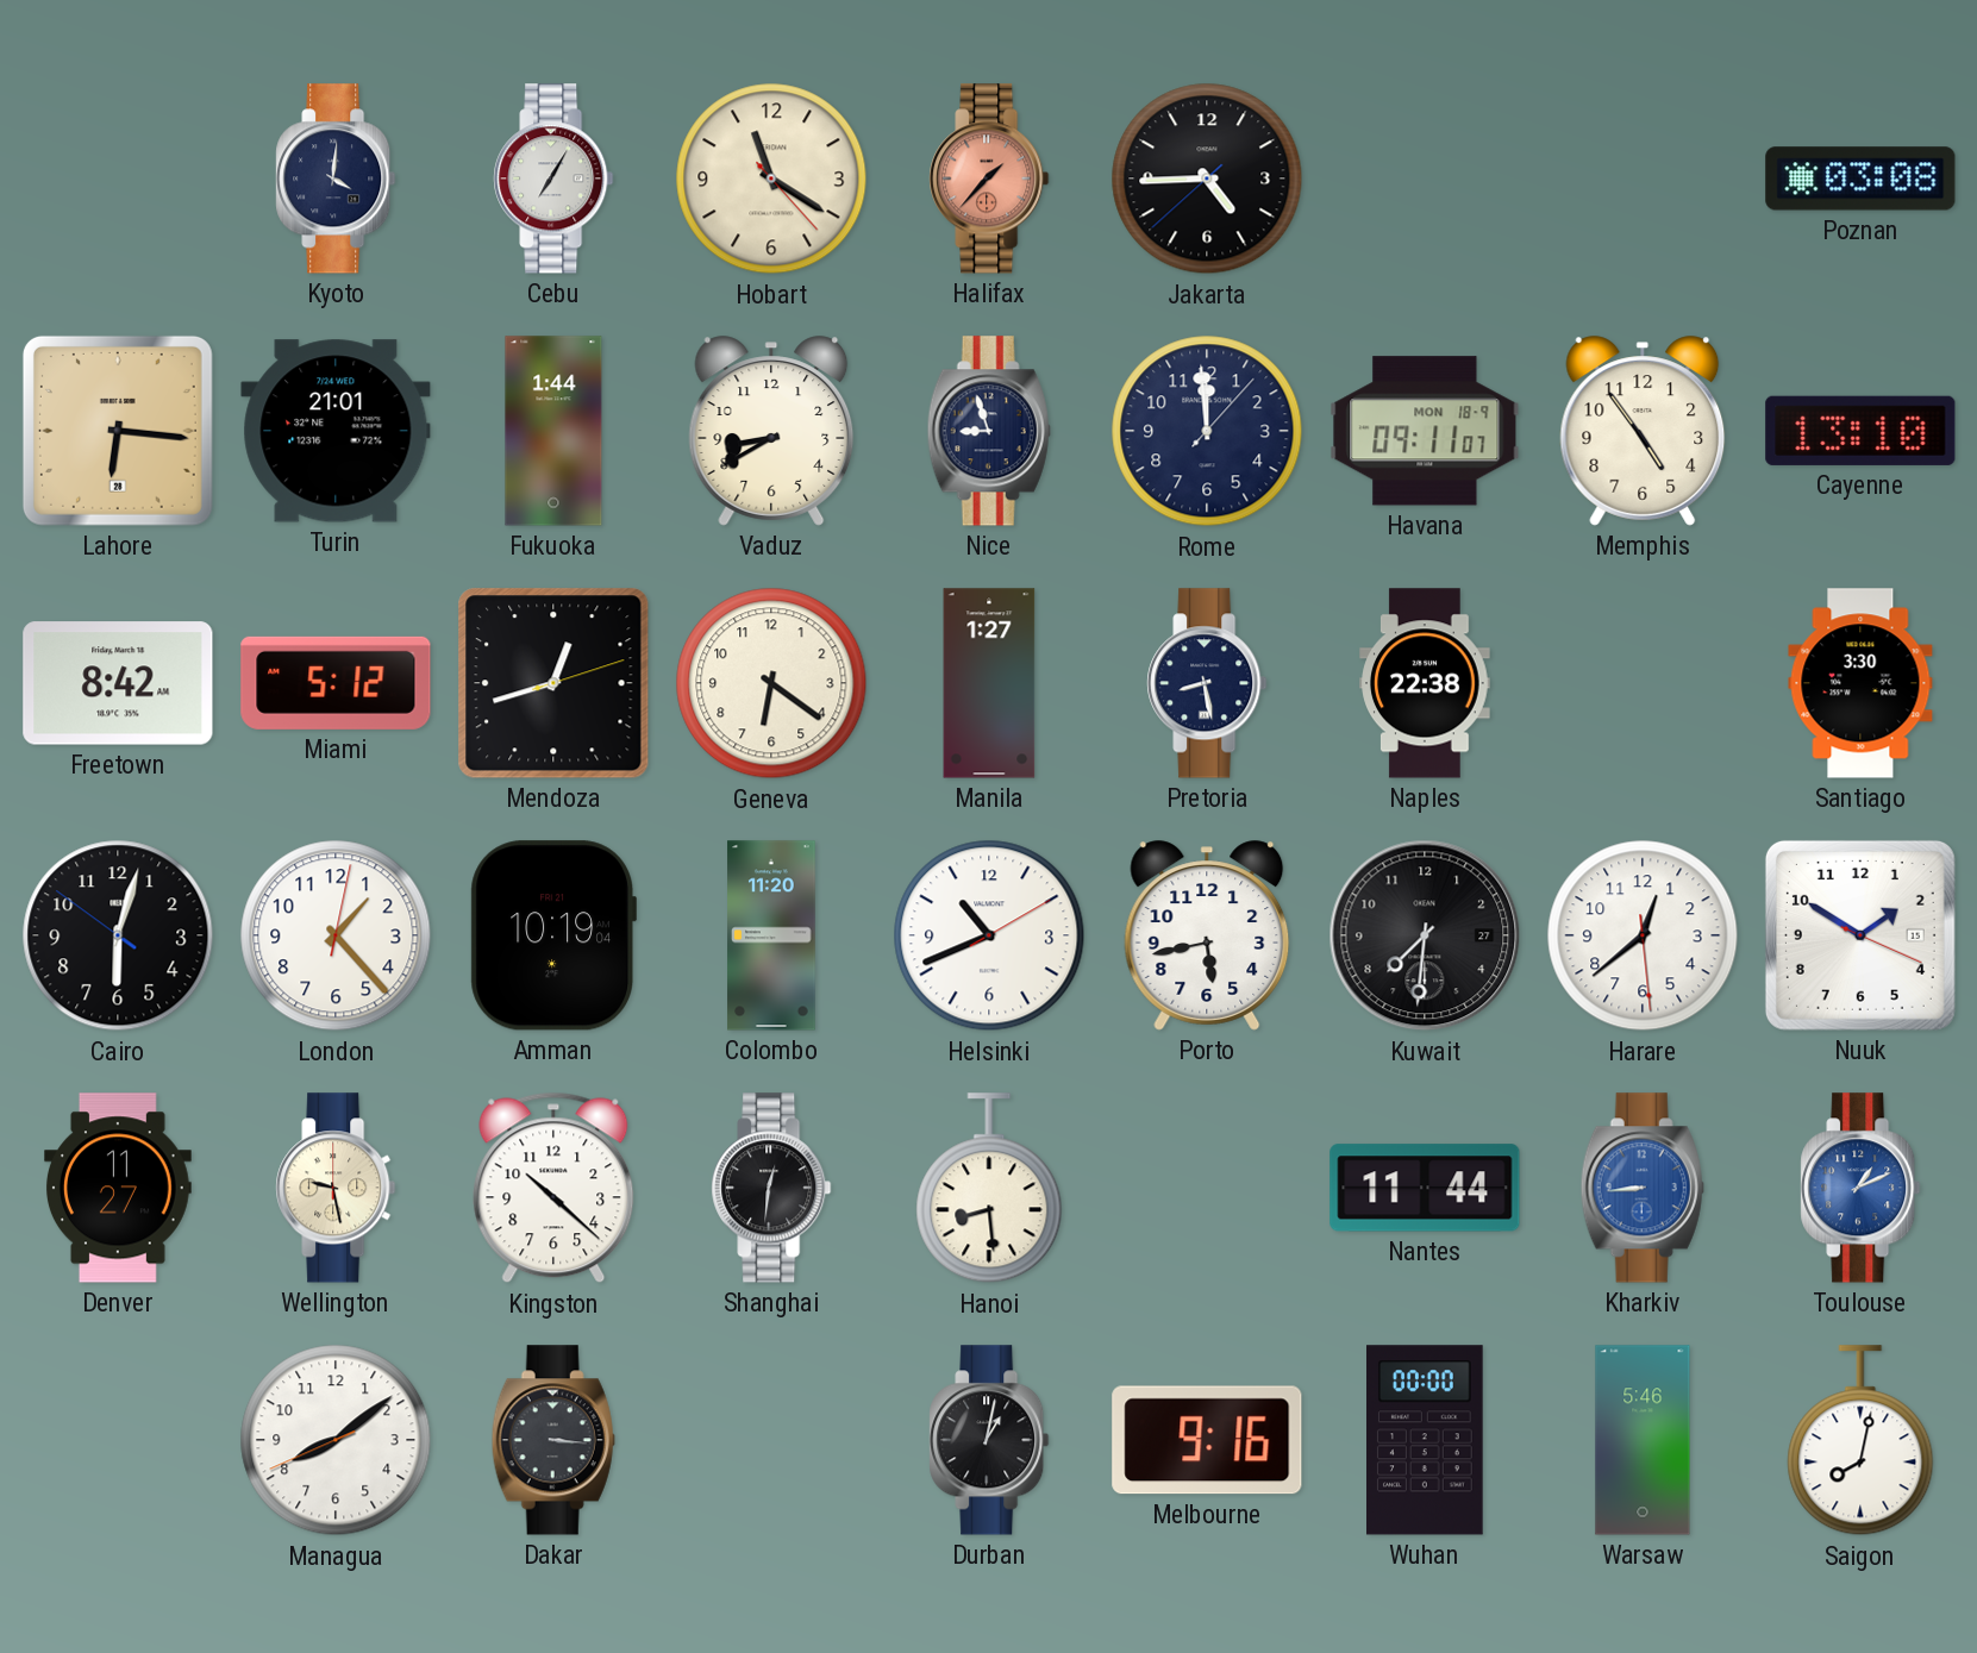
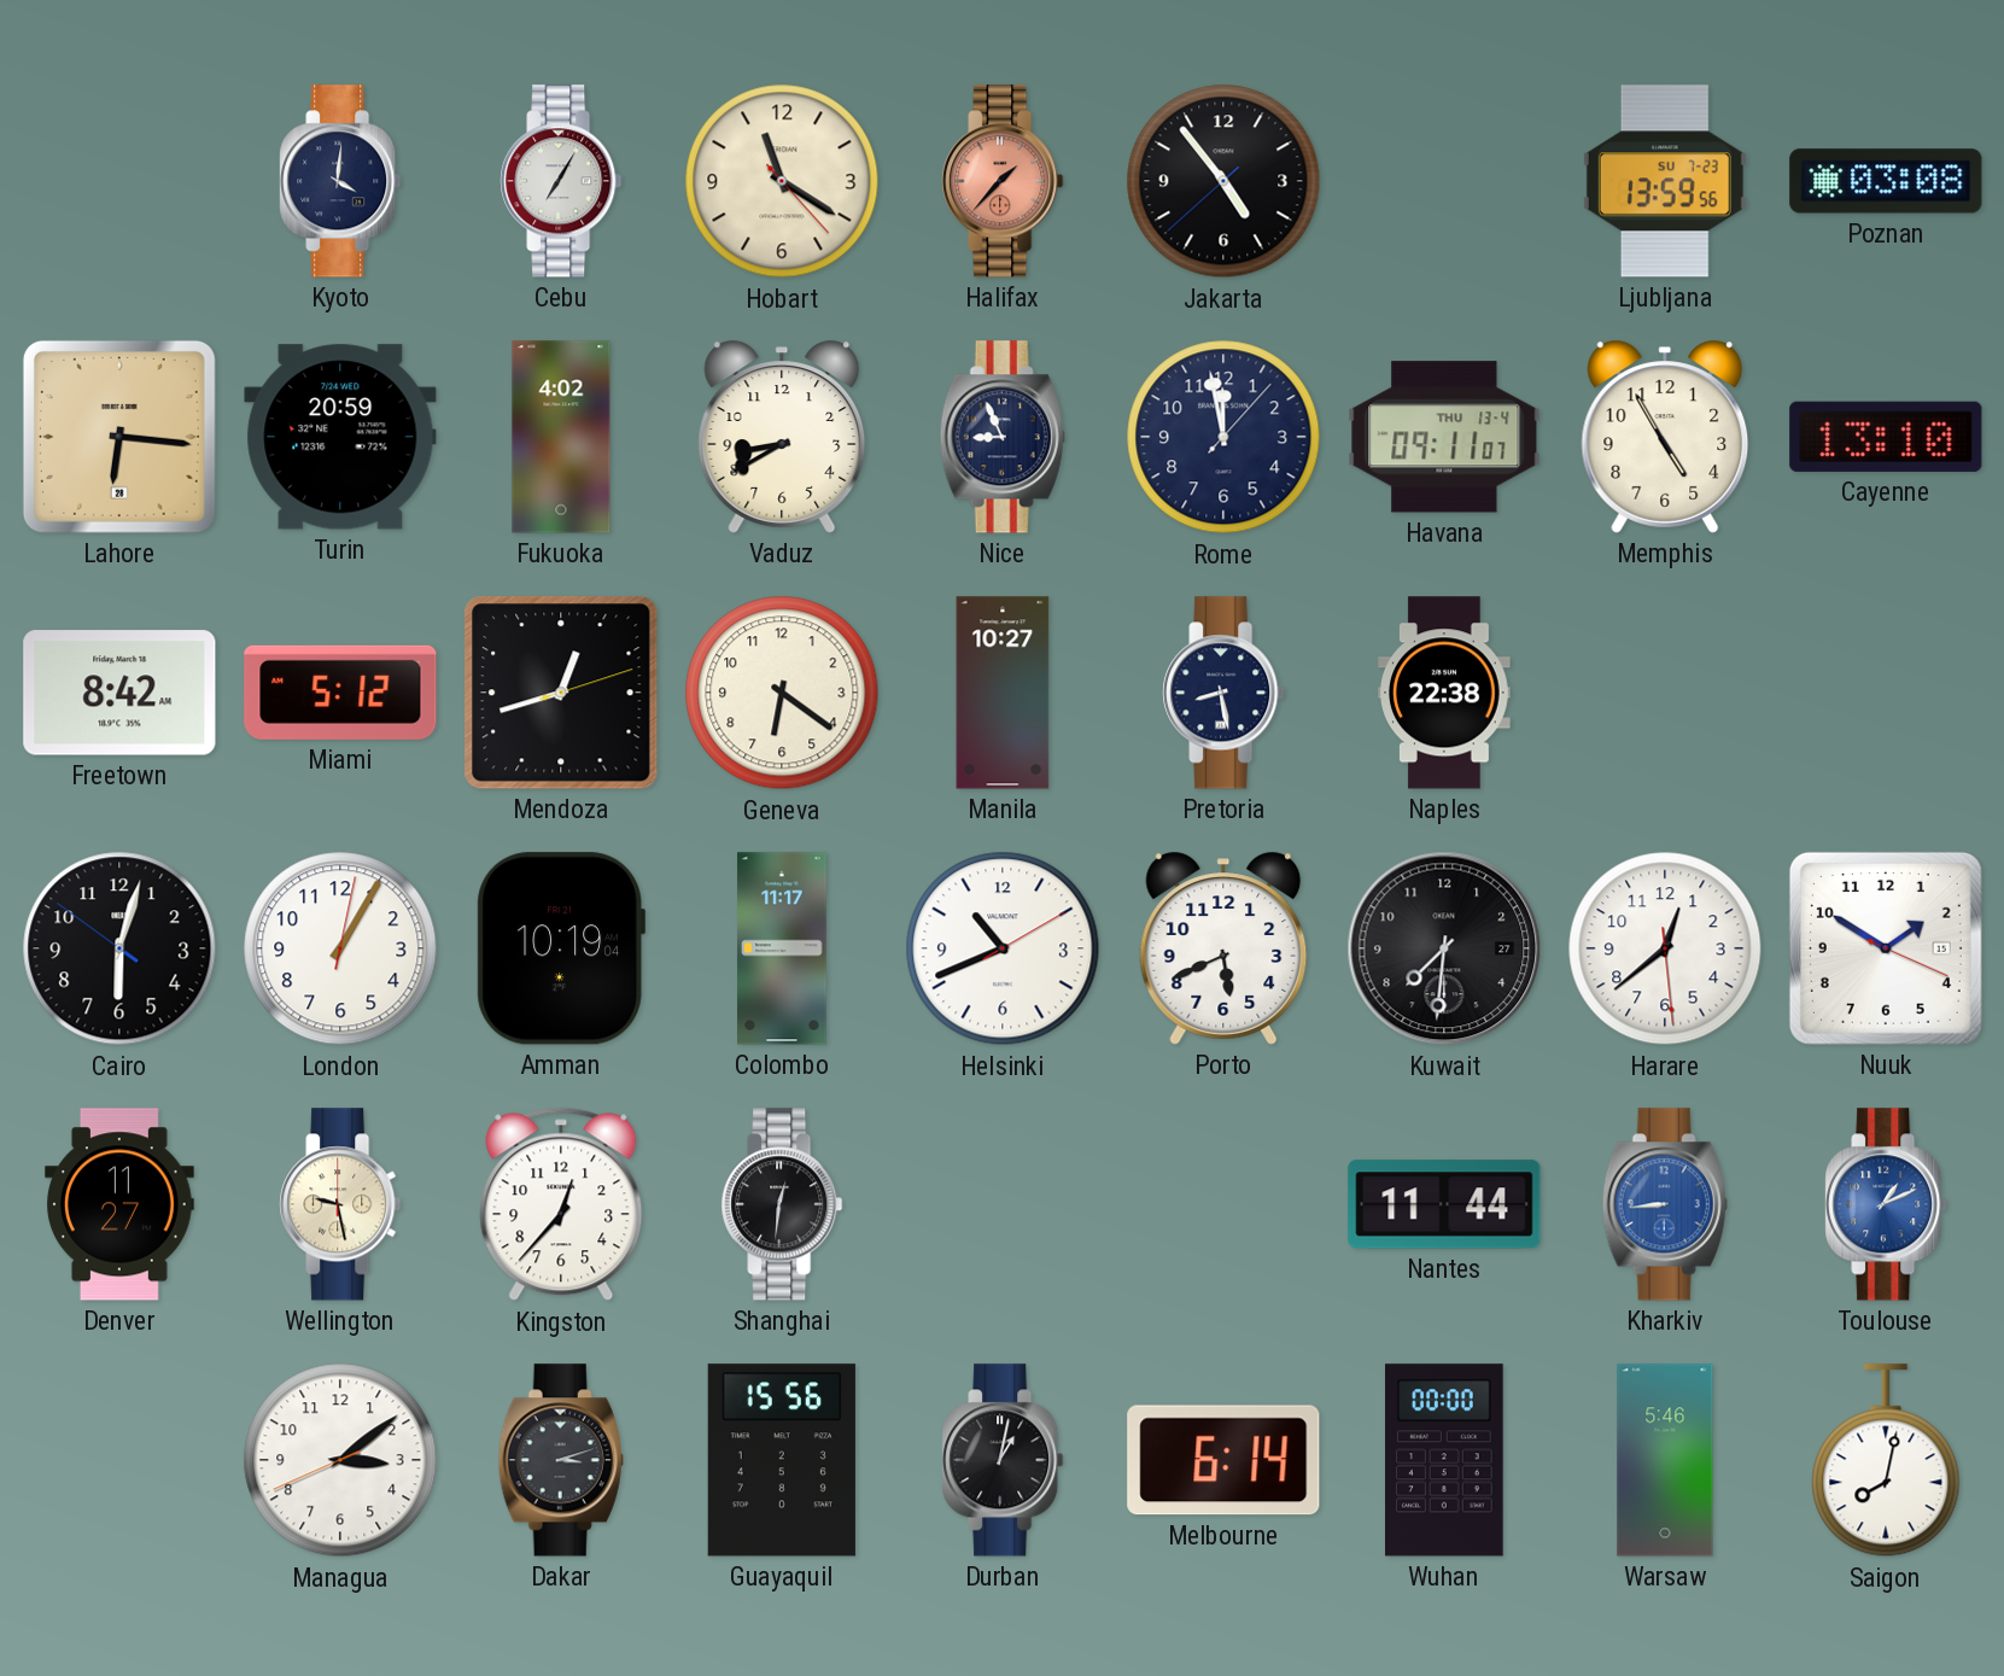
Jakarta: 4:44 -> 4:53 (1223, 181)
Ljubljana: none -> 13:59 (1665, 181)
Turin: 21:01 -> 20:59 (340, 437)
Fukuoka: 1:44 -> 4:02 (561, 437)
Nice: 8:57 -> 8:56 (1003, 437)
Rome: 11:59 -> 11:58 (1223, 437)
Havana date: MON 18-9 -> THU 13-4 (1444, 437)
Memphis: 4:54 -> 4:55 (1665, 437)
Manila: 1:27 -> 10:27 (1003, 693)
Santiago: 3:30 -> none (1860, 683)
London: 1:23 -> 1:05 (340, 948)
Colombo: 11:20 -> 11:17 (782, 948)
Porto: 5:43 -> 5:41 (1223, 948)
Kingston: 10:22 -> 12:37 (561, 1204)
Hanoi: 8:29 -> none (989, 1189)
Managua: 8:08 -> 3:08 (340, 1460)
Dakar: 3:16 -> 3:12 (561, 1460)
Guayaquil: none -> 15:56 (782, 1460)
Melbourne: 9:16 -> 6:14 (1223, 1460)
